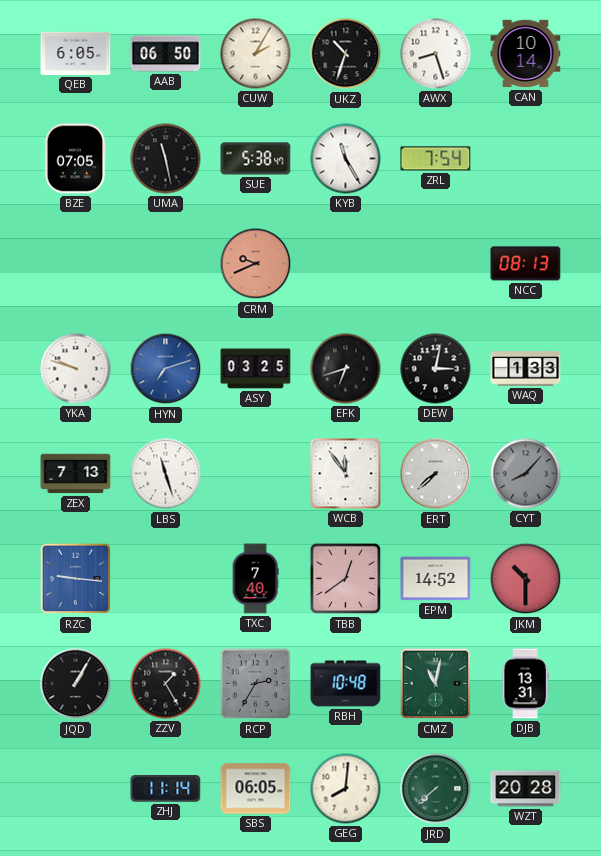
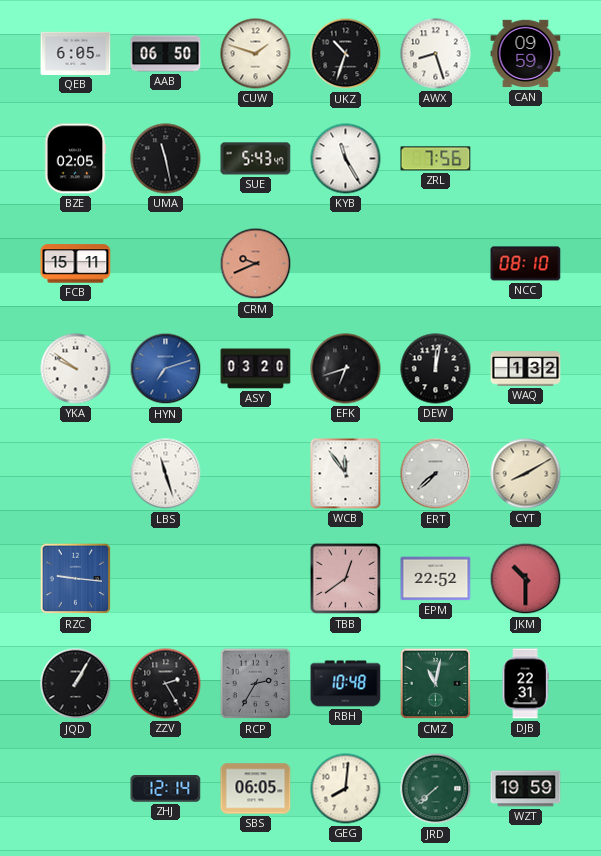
CUW: 2:05 -> 1:48 (256, 54)
CAN: 10:14 -> 09:59 (526, 54)
BZE: 07:05 -> 02:05 (75, 159)
SUE: 5:38 -> 5:43 (256, 159)
ZRL: 7:54 -> 7:56 (436, 159)
FCB: none -> 15:11 (76, 264)
NCC: 08:13 -> 08:10 (526, 264)
YKA: 9:48 -> 9:51 (76, 369)
ASY: 03:25 -> 03:20 (256, 369)
DEW: 3:02 -> 12:02 (436, 369)
WAQ: 1:33 -> 1:32 (526, 369)
ZEX: 7:13 -> none (76, 474)
CYT: 8:07 -> 8:10 (526, 474)
CYT dial: grey -> cream (526, 474)
TXC: 7:40 -> none (255, 579)
EPM: 14:52 -> 22:52 (436, 579)
ZZV: 1:25 -> 2:25 (166, 684)
DJB: 13:31 -> 22:31 (525, 684)
ZHJ: 11:14 -> 12:14 (166, 789)
WZT: 20:28 -> 19:59 (526, 789)
